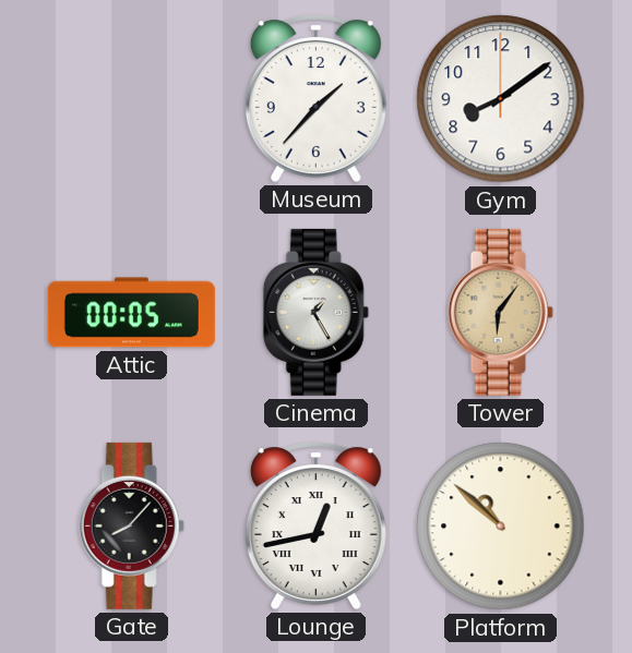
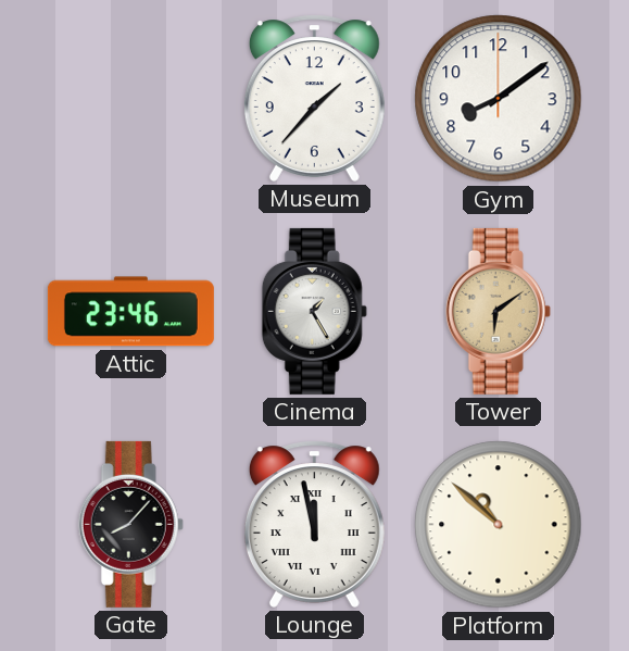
Attic: 00:05 -> 23:46 (130, 312)
Tower: 6:06 -> 6:09 (498, 311)
Lounge: 12:43 -> 11:58 (314, 524)
